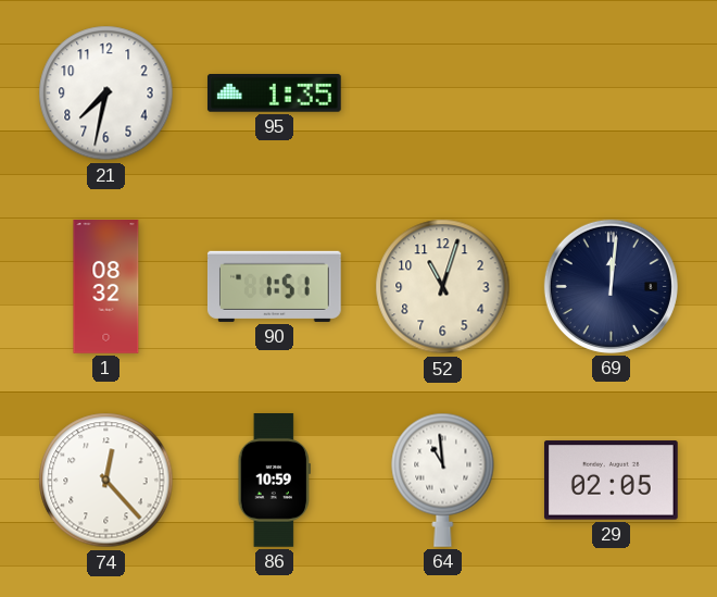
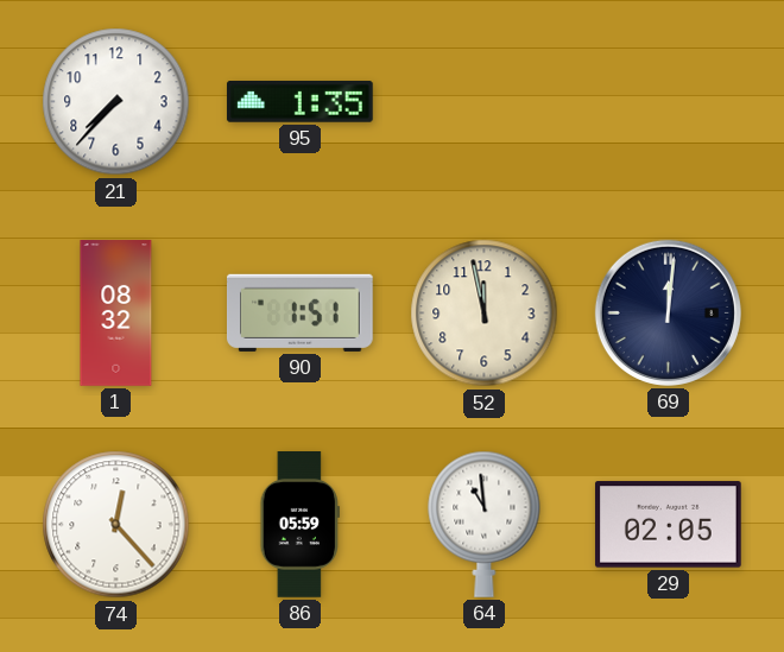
21: 7:32 -> 7:37 (116, 102)
52: 11:03 -> 11:58 (485, 314)
86: 10:59 -> 05:59 (299, 525)
